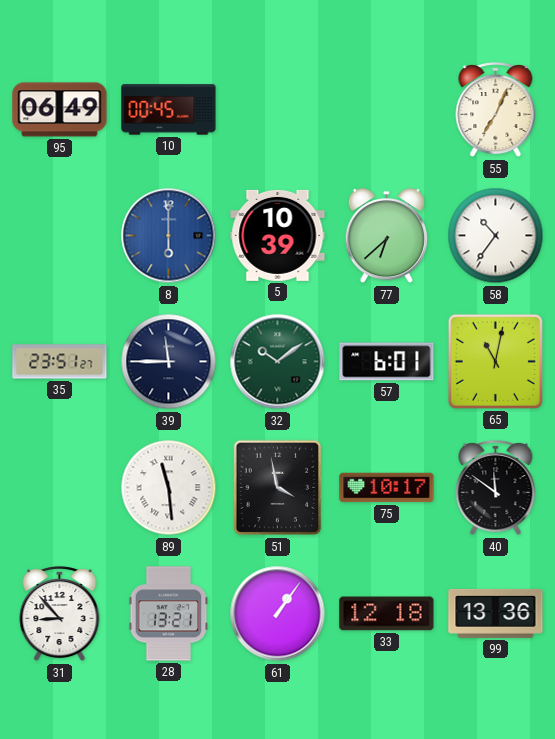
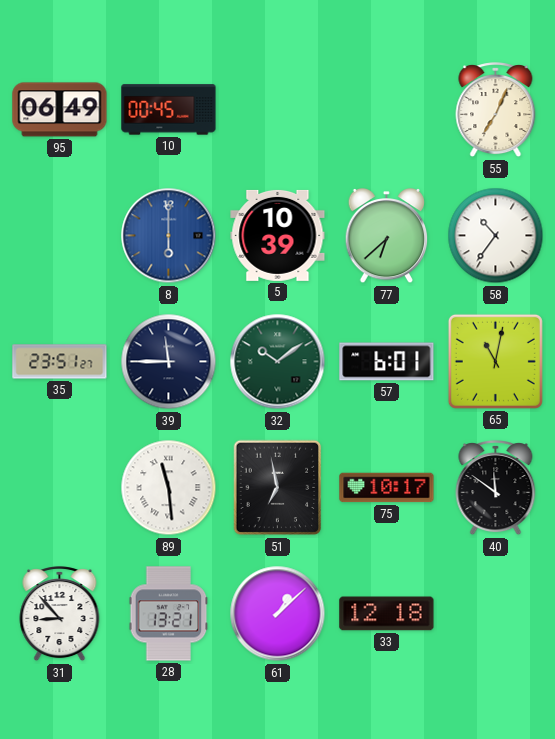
51: 3:58 -> 6:58 (278, 488)
61: 1:06 -> 1:08 (278, 614)
99: 13:36 -> none (496, 613)
